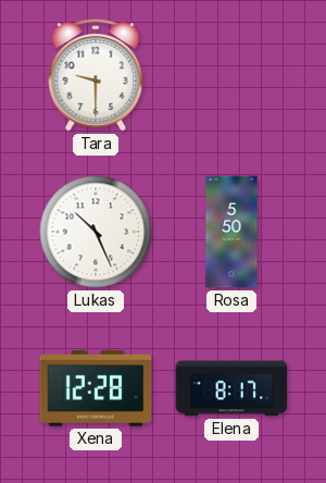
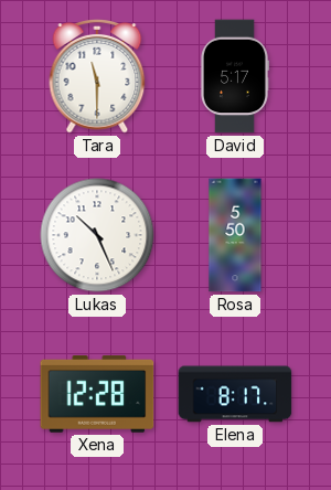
Tara: 9:30 -> 11:30 (97, 77)
David: none -> 5:17 (235, 76)
